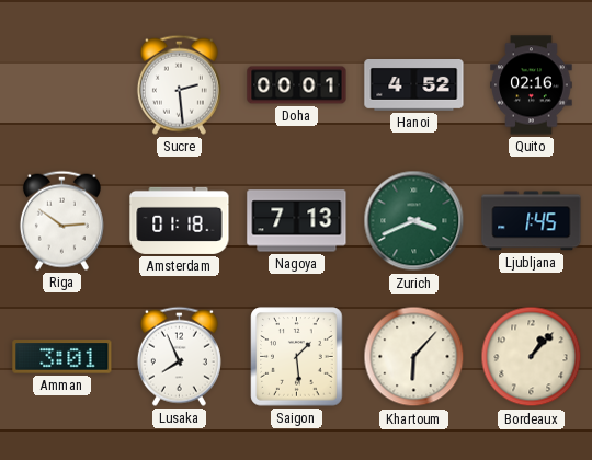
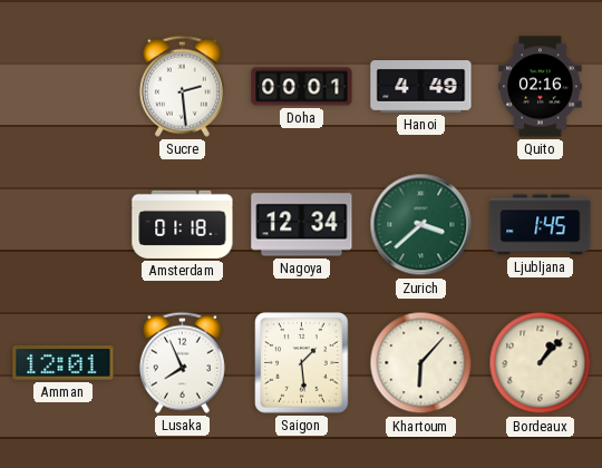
Hanoi: 4:52 -> 4:49 (421, 87)
Riga: 2:51 -> none (61, 220)
Nagoya: 7:13 -> 12:34 (302, 225)
Zurich: 3:41 -> 3:38 (421, 225)
Amman: 3:01 -> 12:01 (64, 363)
